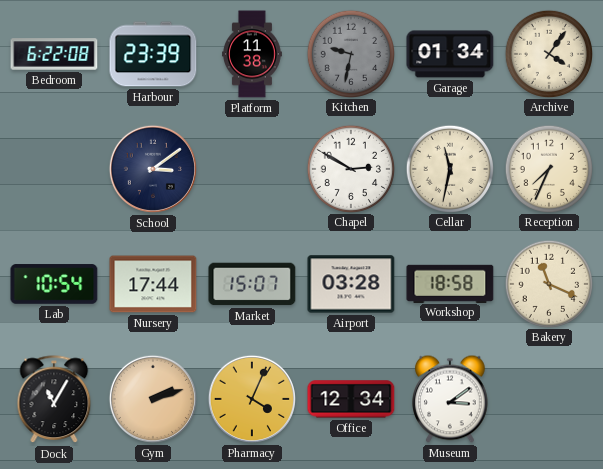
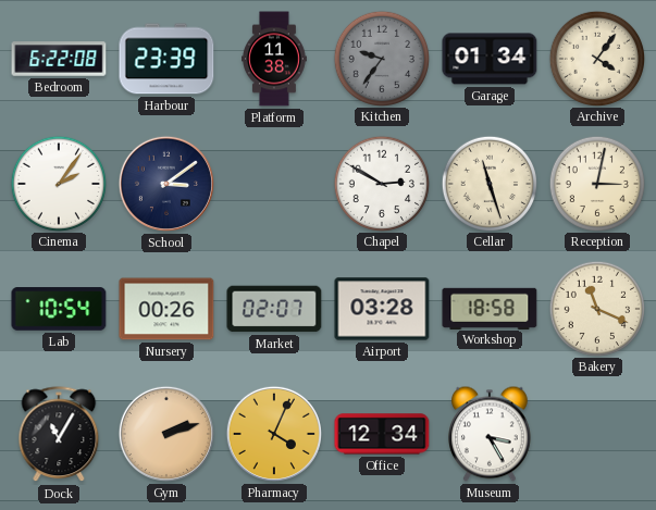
Kitchen: 9:32 -> 9:36 (381, 58)
Cinema: none -> 2:06 (58, 183)
Cellar: 11:32 -> 11:27 (488, 183)
Reception: 7:34 -> 3:02 (596, 183)
Nursery: 17:44 -> 00:26 (166, 309)
Market: 15:07 -> 02:07 (274, 309)
Museum: 3:09 -> 3:25 (491, 434)
